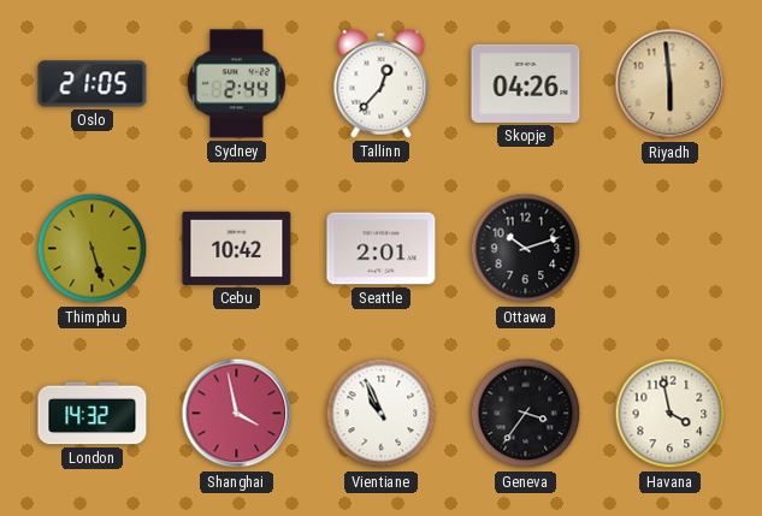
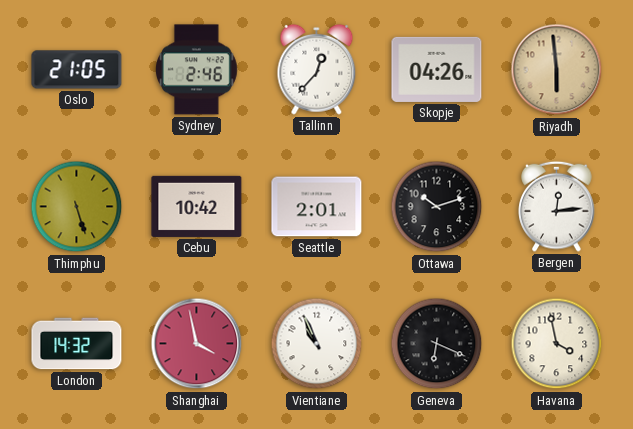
Sydney: 2:44 -> 2:46 (197, 70)
Bergen: none -> 12:14 (557, 206)
Geneva: 3:36 -> 6:19 (437, 344)
